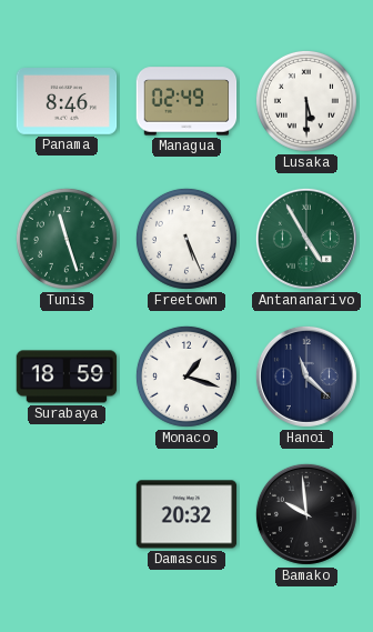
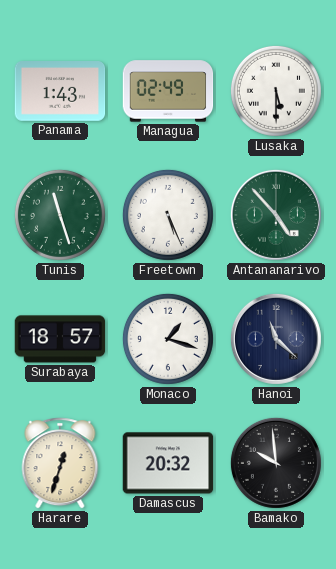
Panama: 8:46 -> 1:43 (60, 92)
Antananarivo: 4:55 -> 4:53 (276, 215)
Surabaya: 18:59 -> 18:57 (60, 339)
Harare: none -> 12:33 (60, 463)
